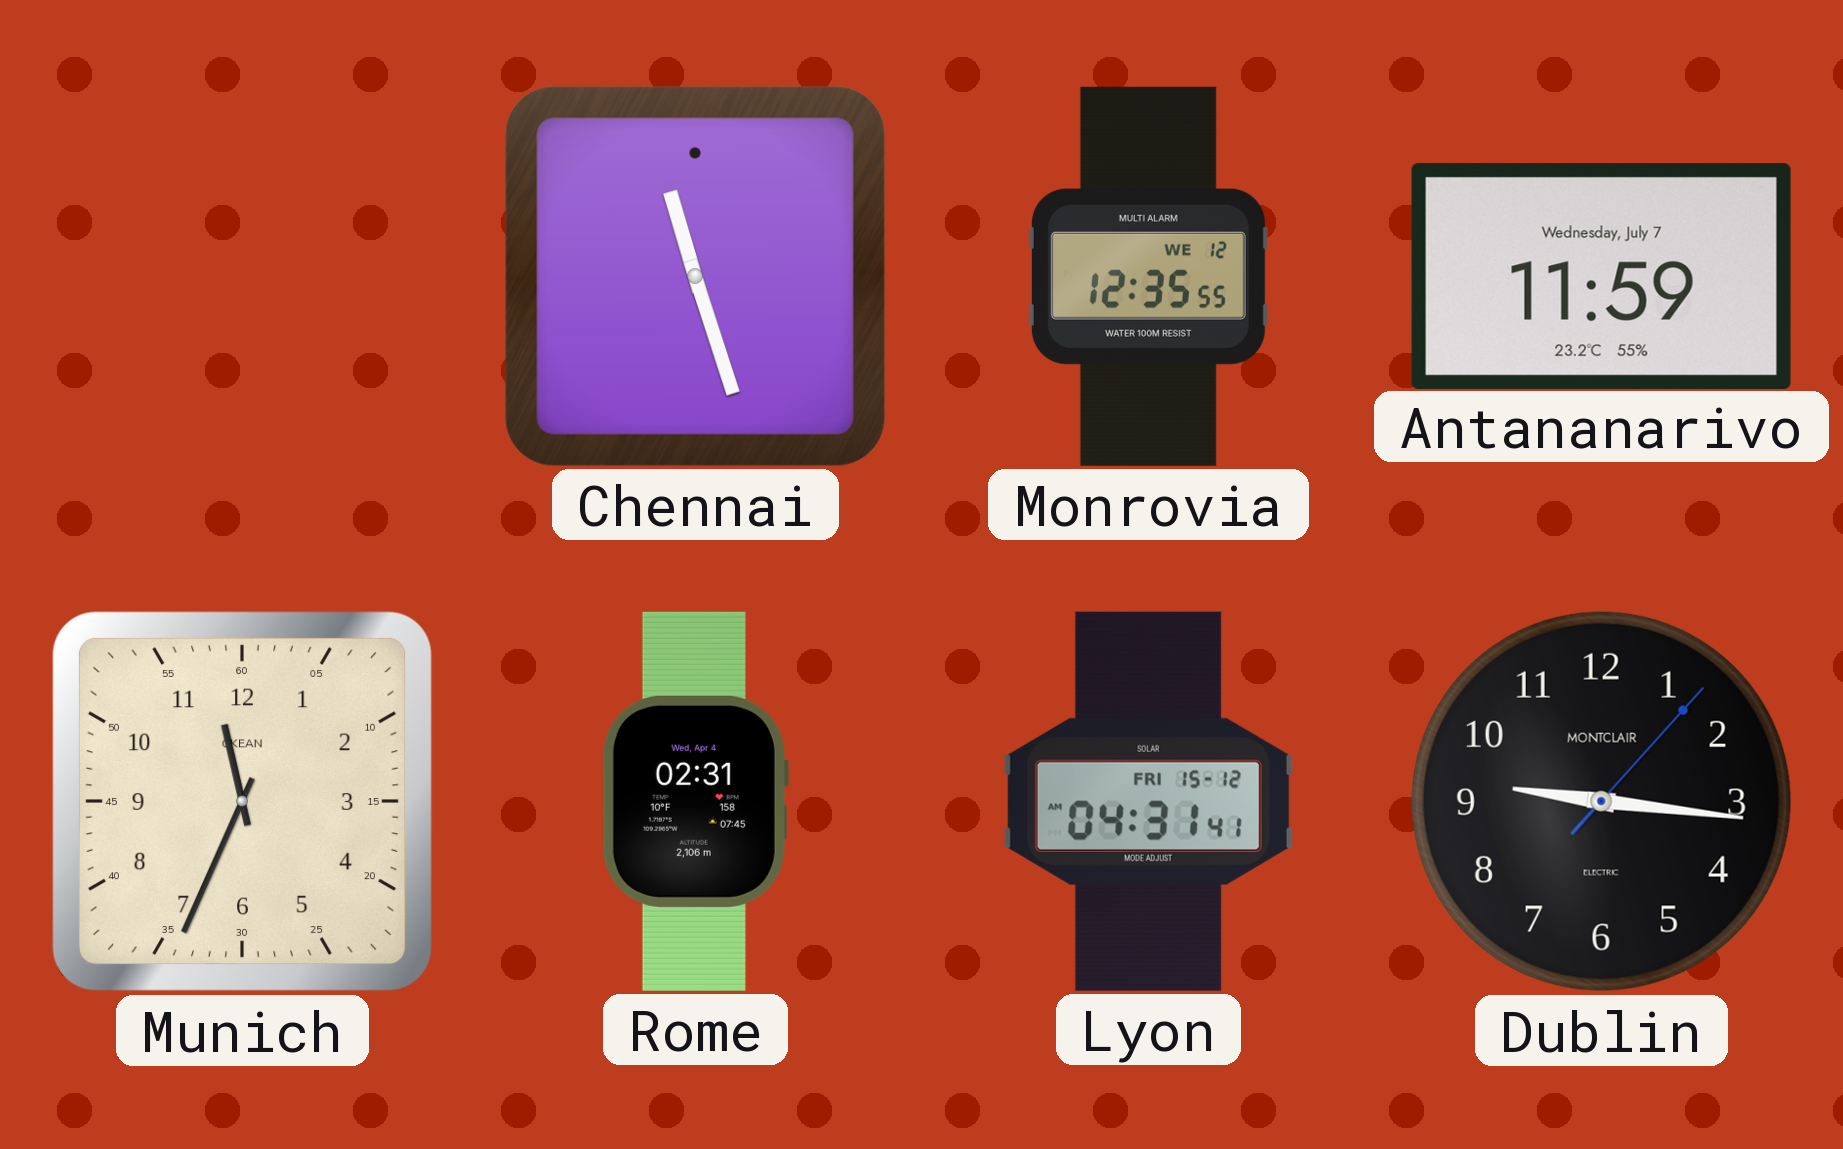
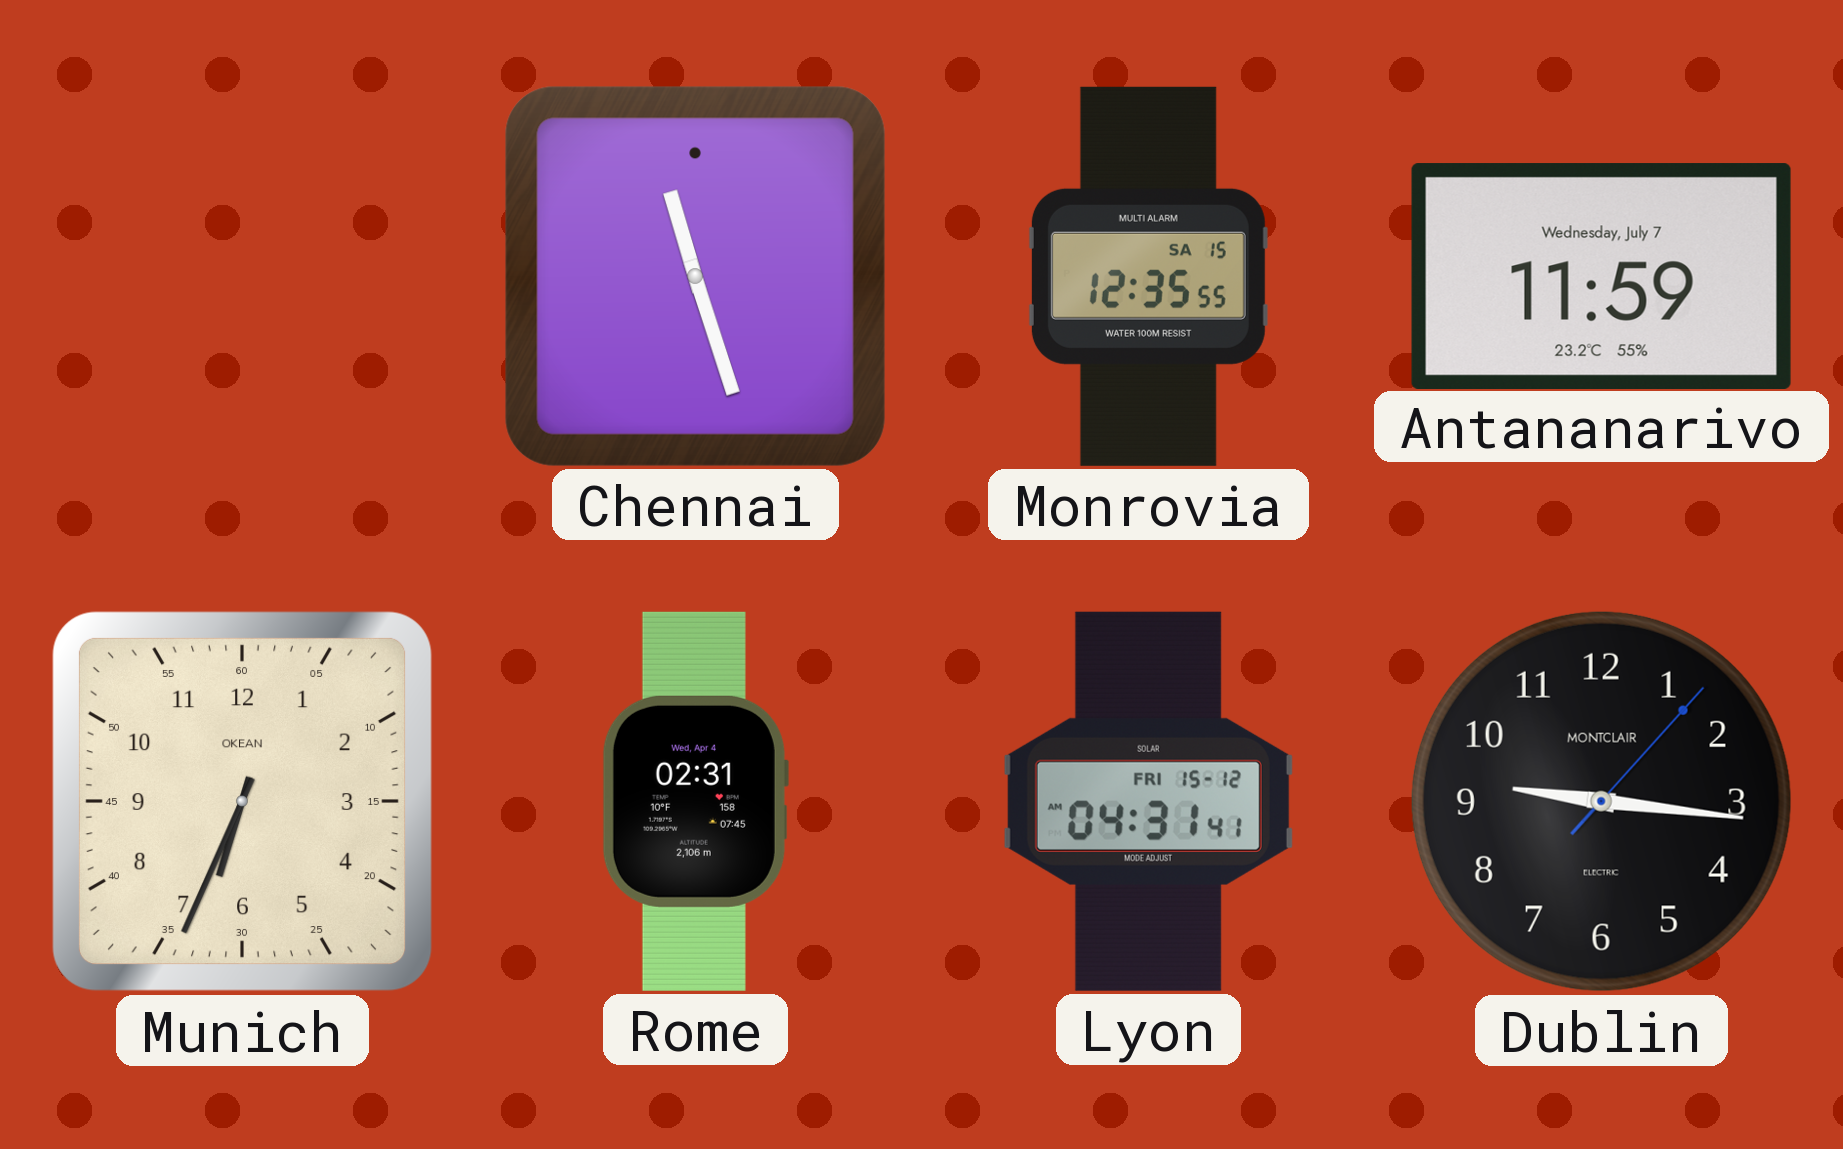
Monrovia date: WE 12 -> SA 15 (1148, 276)
Munich: 11:34 -> 6:34 (242, 801)
